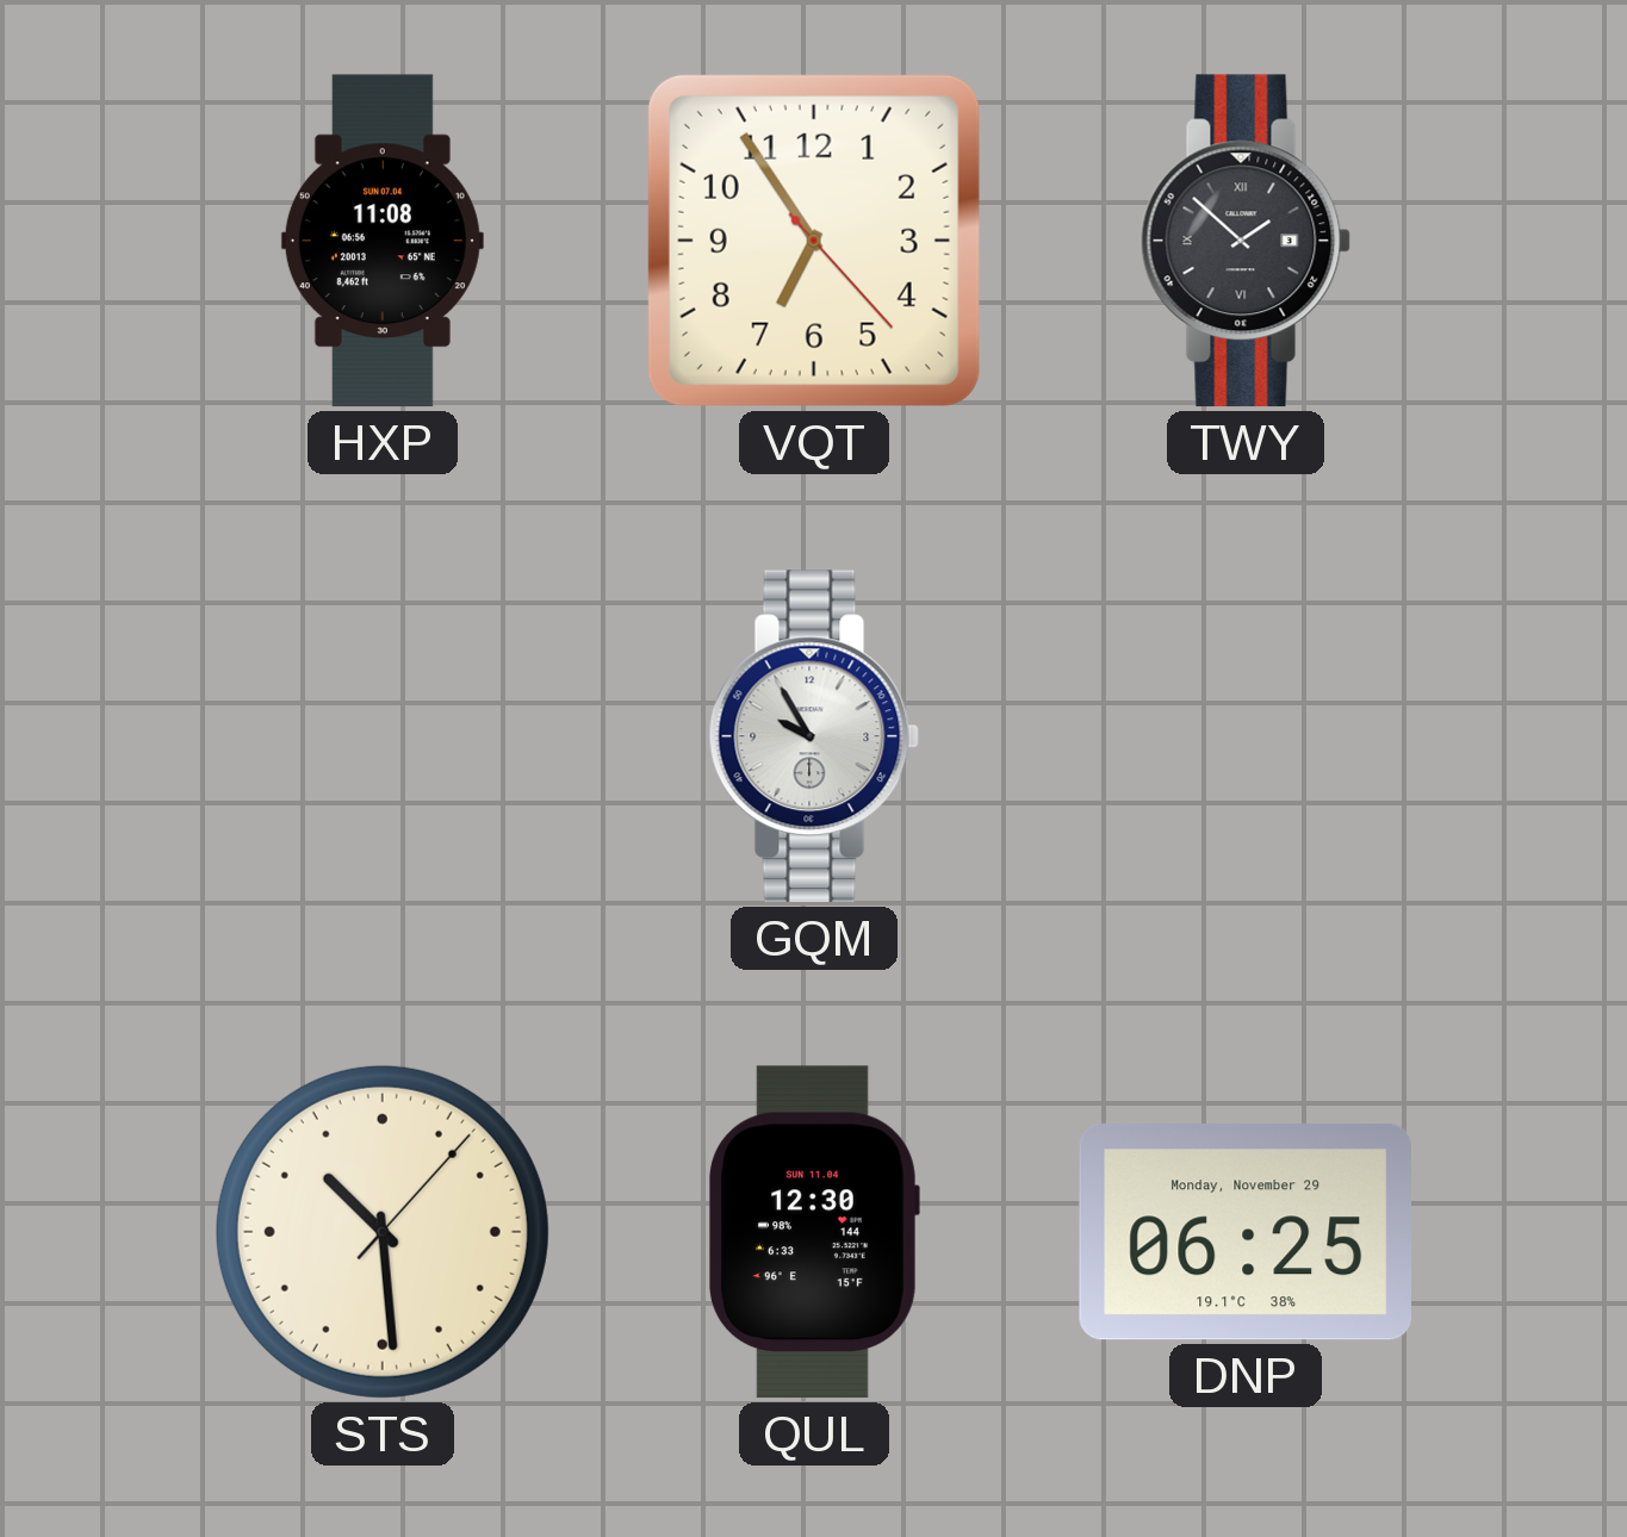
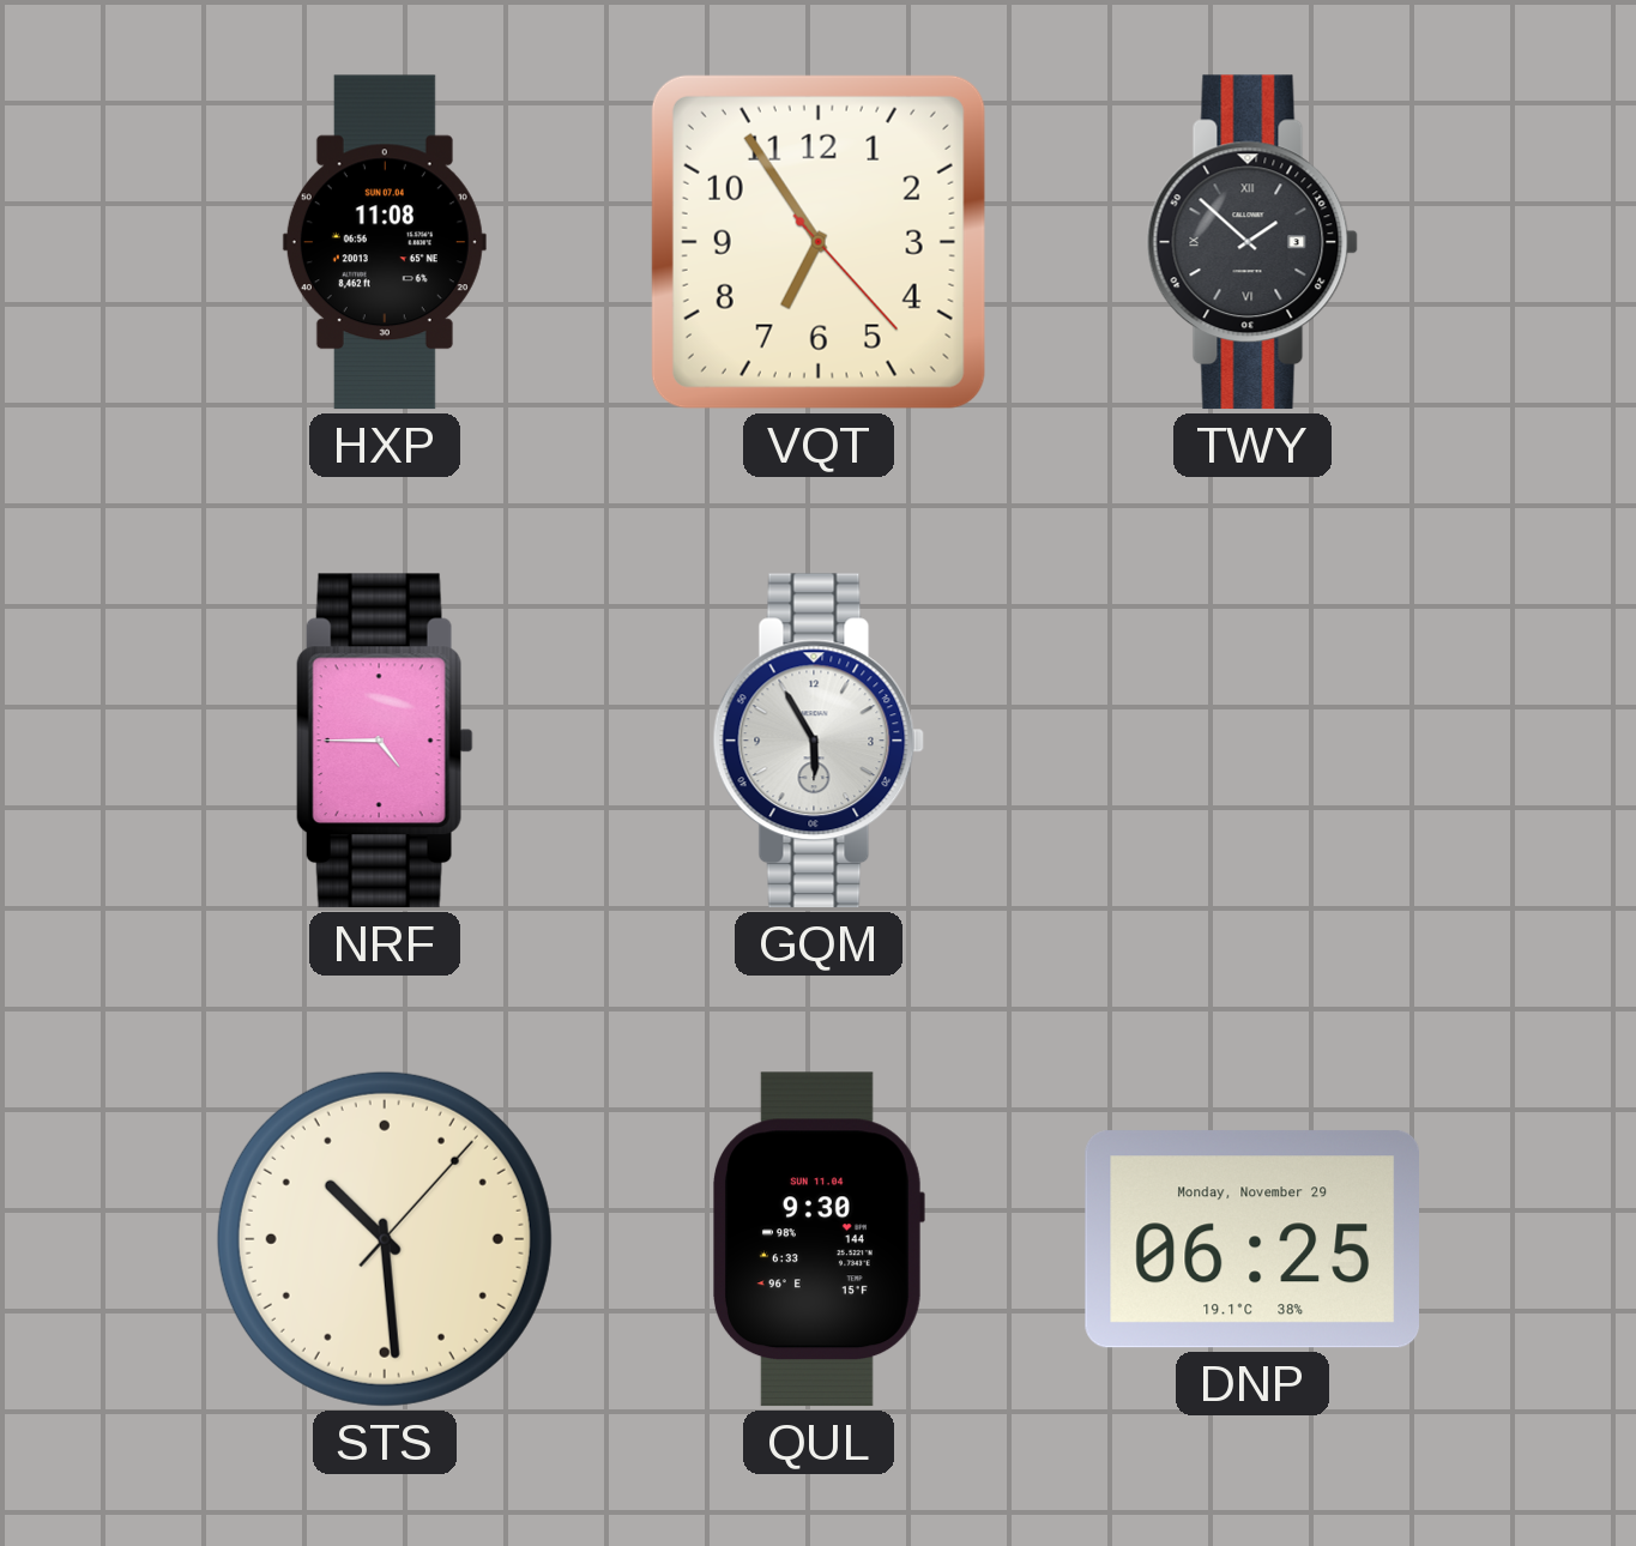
NRF: none -> 4:45 (385, 741)
GQM: 9:55 -> 5:55 (819, 741)
QUL: 12:30 -> 9:30 (819, 1239)
